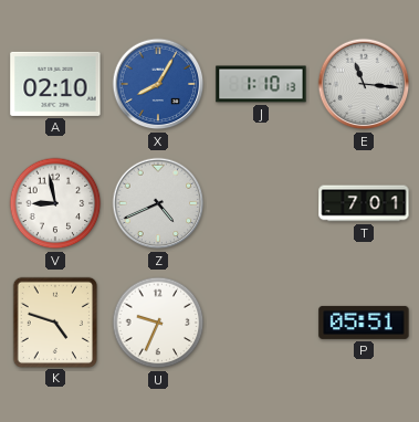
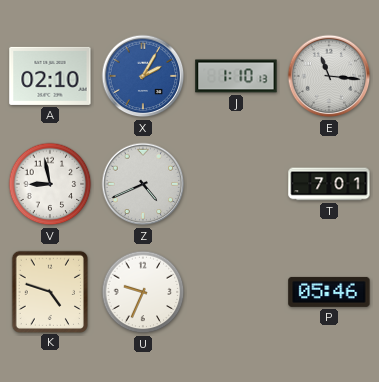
X: 8:05 -> 2:05 (143, 76)
P: 05:51 -> 05:46 (329, 292)
